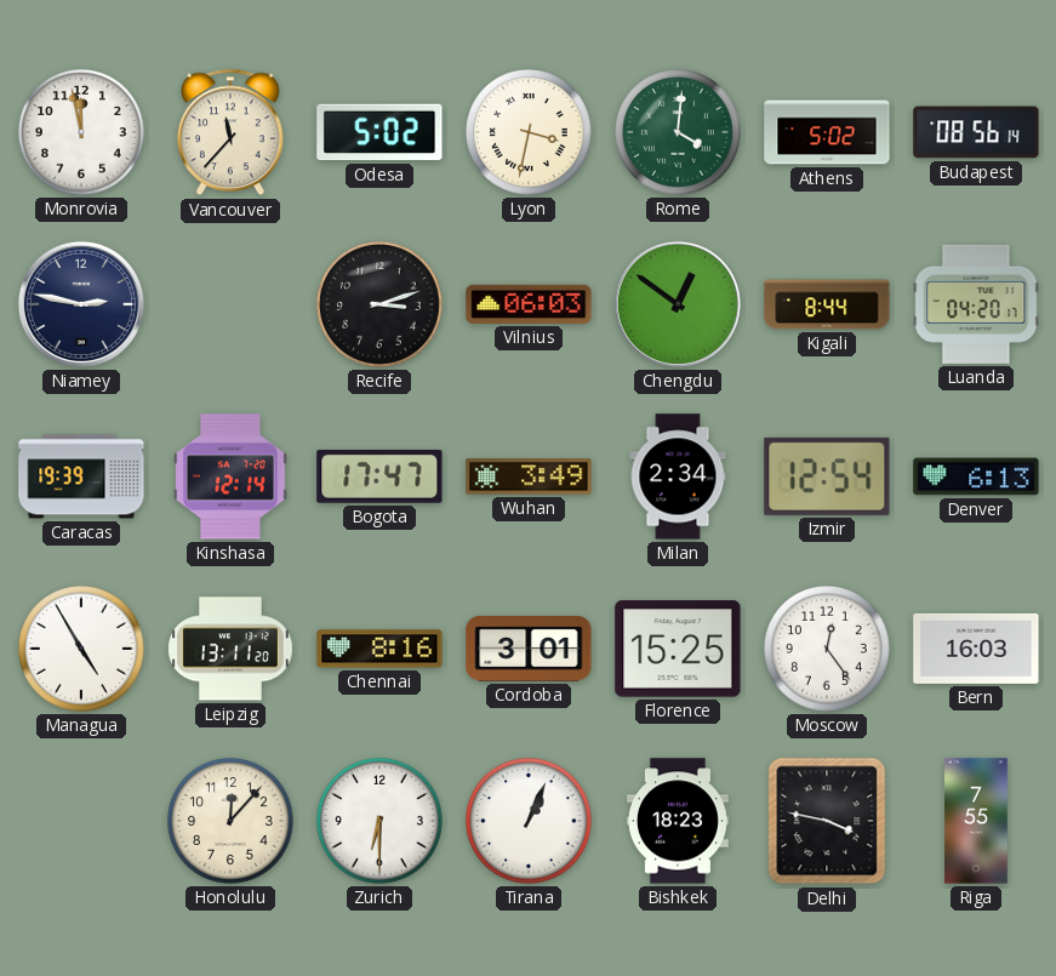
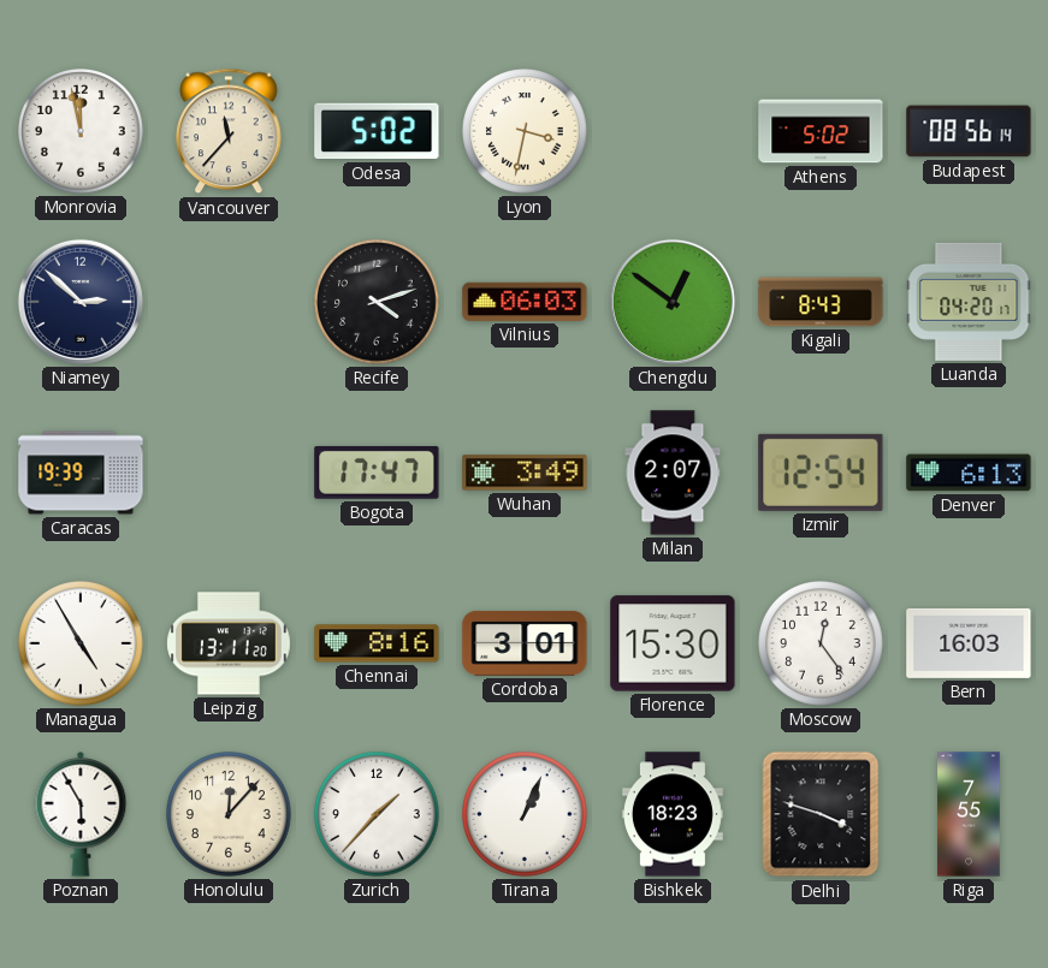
Rome: 4:01 -> none (679, 133)
Niamey: 2:47 -> 2:52 (81, 302)
Recife: 3:12 -> 4:12 (378, 303)
Kigali: 8:44 -> 8:43 (821, 302)
Kinshasa: 12:14 -> none (230, 476)
Milan: 2:34 -> 2:07 (673, 473)
Florence: 15:25 -> 15:30 (673, 643)
Poznan: none -> 5:55 (81, 815)
Zurich: 6:30 -> 1:37 (378, 815)
Delhi: 3:47 -> 3:48 (821, 814)
